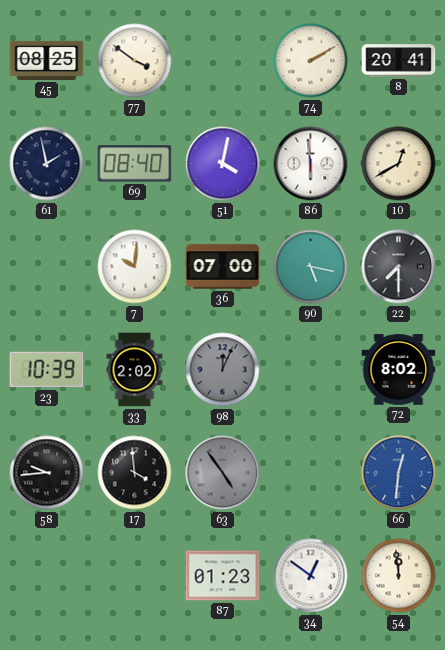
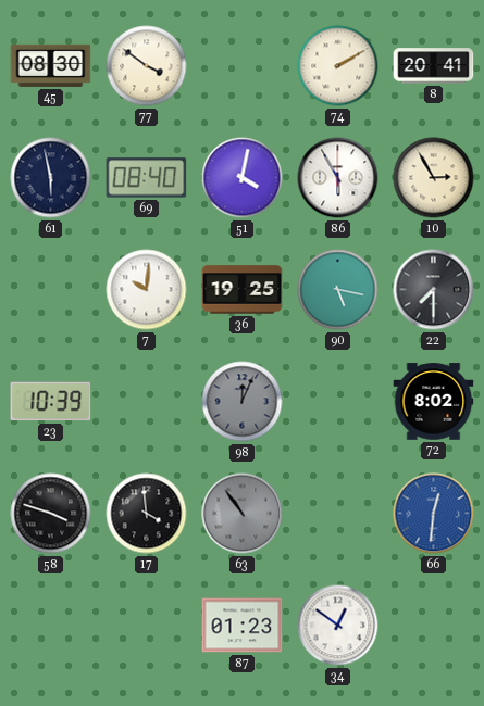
45: 08:25 -> 08:30 (51, 65)
61: 1:58 -> 5:58 (51, 178)
86: 5:59 -> 5:55 (338, 178)
10: 12:40 -> 2:55 (434, 178)
36: 07:00 -> 19:25 (243, 290)
33: 2:02 -> none (135, 370)
58: 9:44 -> 3:48 (51, 514)
63: 4:54 -> 10:54 (243, 514)
54: 11:59 -> none (399, 576)
